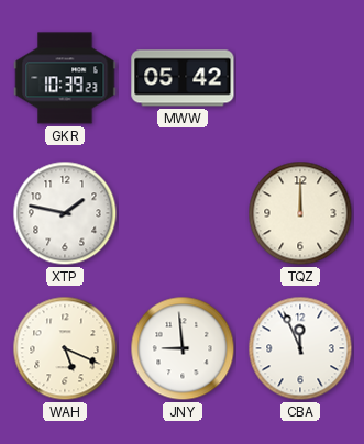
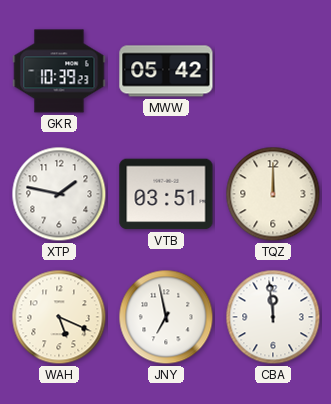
VTB: none -> 03:51 (166, 194)
JNY: 8:59 -> 6:58 (166, 317)
CBA: 11:56 -> 11:59 (273, 317)
